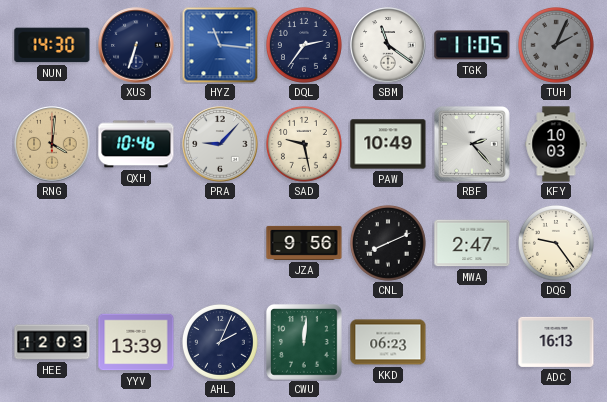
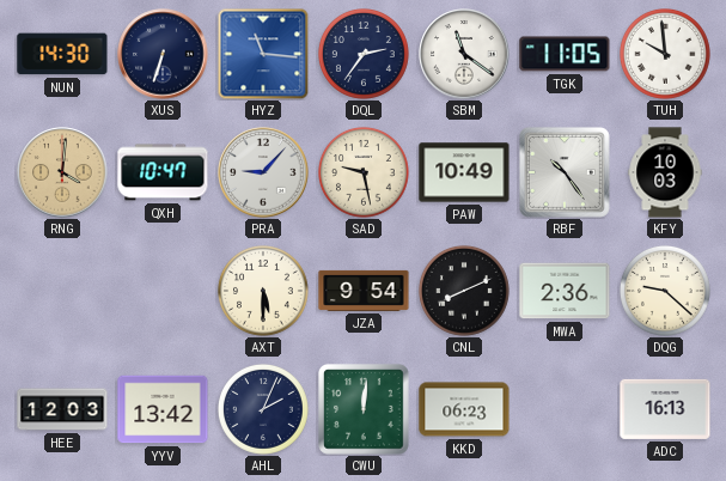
TUH: 2:04 -> 9:59 (666, 55)
TUH dial: grey -> white (666, 55)
QXH: 10:46 -> 10:47 (163, 172)
RBF: 2:23 -> 10:24 (565, 172)
AXT: none -> 5:30 (264, 292)
JZA: 9:56 -> 9:54 (364, 291)
MWA: 2:47 -> 2:36 (565, 291)
DQG: 9:24 -> 9:22 (666, 292)
YYV: 13:39 -> 13:42 (163, 409)
